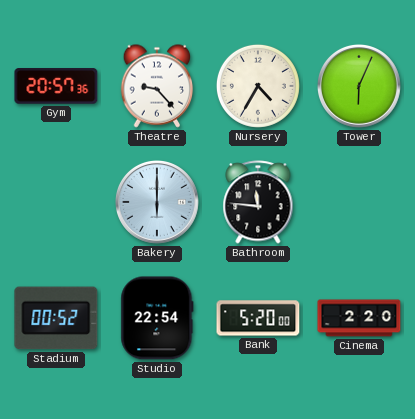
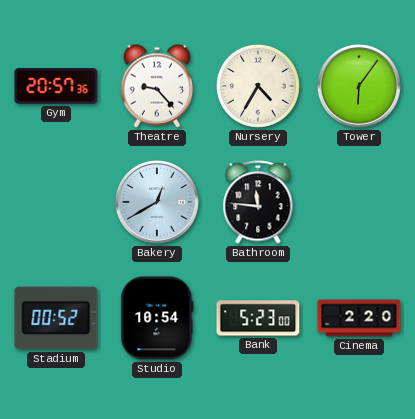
Tower: 6:04 -> 6:06 (360, 87)
Bakery: 6:00 -> 12:40 (158, 203)
Studio: 22:54 -> 10:54 (157, 318)
Bank: 5:20 -> 5:23 (258, 318)
